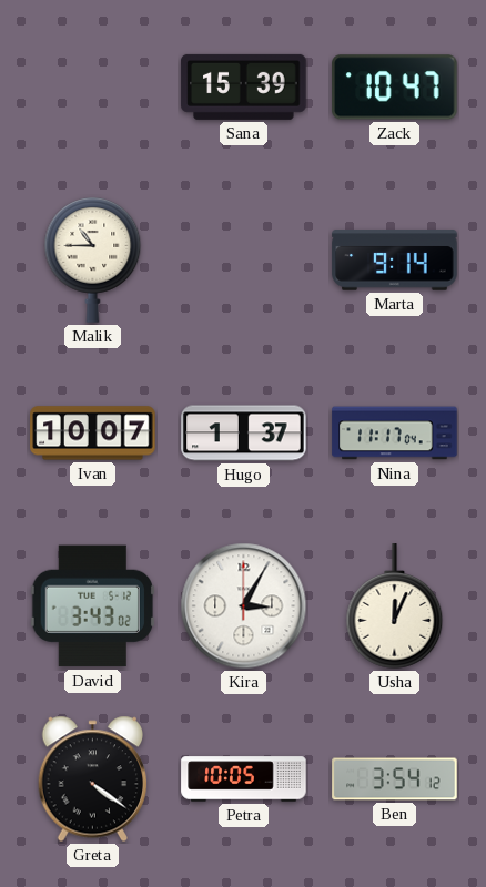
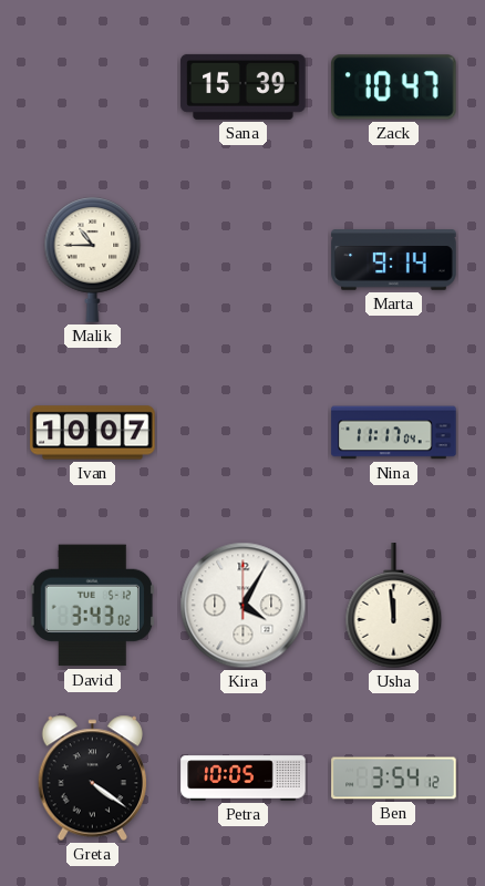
Hugo: 1:37 -> none (244, 434)
Kira: 3:05 -> 4:05 (244, 606)
Usha: 12:04 -> 11:59 (394, 606)
